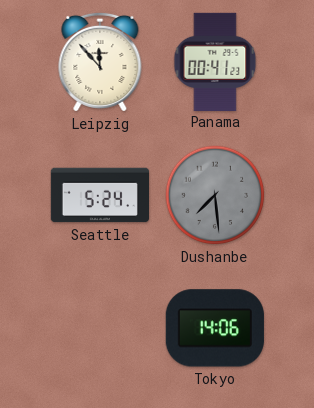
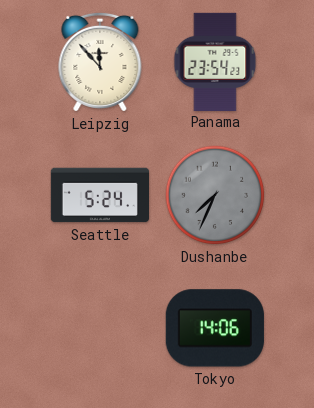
Panama: 00:41 -> 23:54 (215, 61)
Dushanbe: 7:29 -> 7:34 (215, 195)
